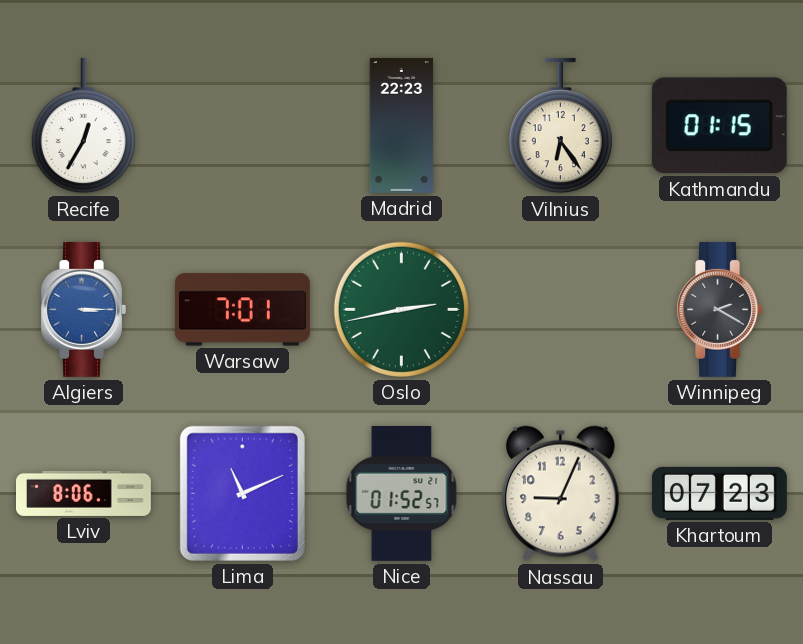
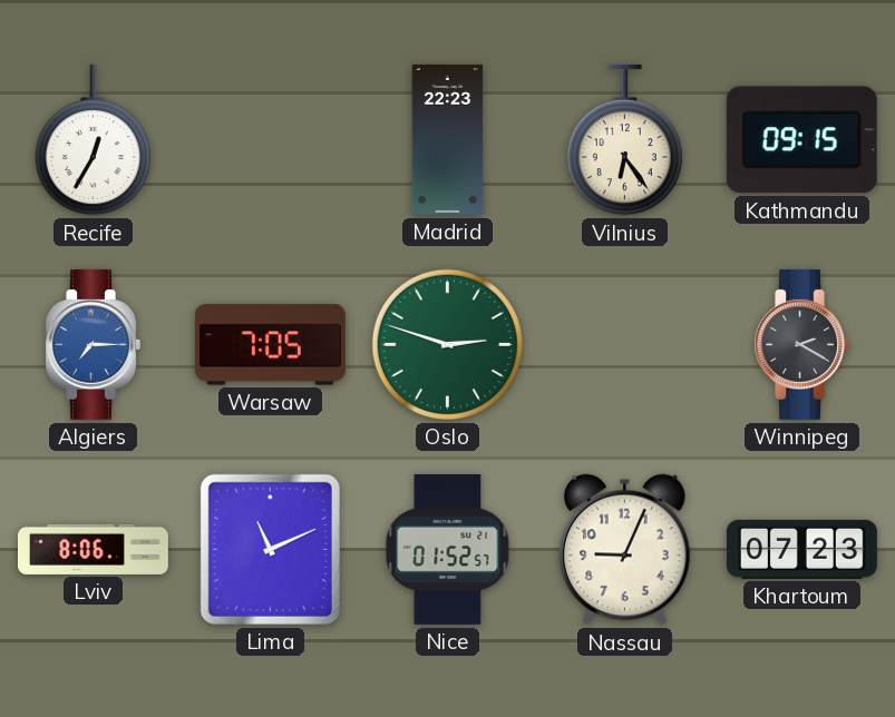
Kathmandu: 01:15 -> 09:15 (801, 140)
Algiers: 3:15 -> 7:15 (93, 344)
Warsaw: 7:01 -> 7:05 (270, 345)
Oslo: 2:43 -> 2:48 (447, 344)
